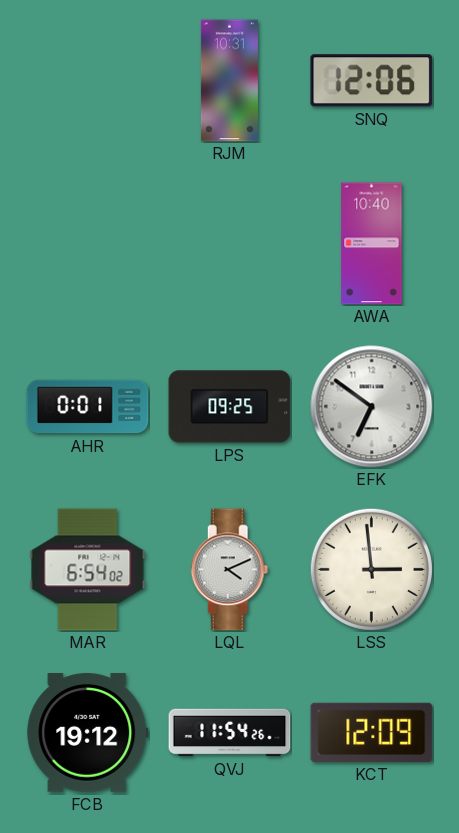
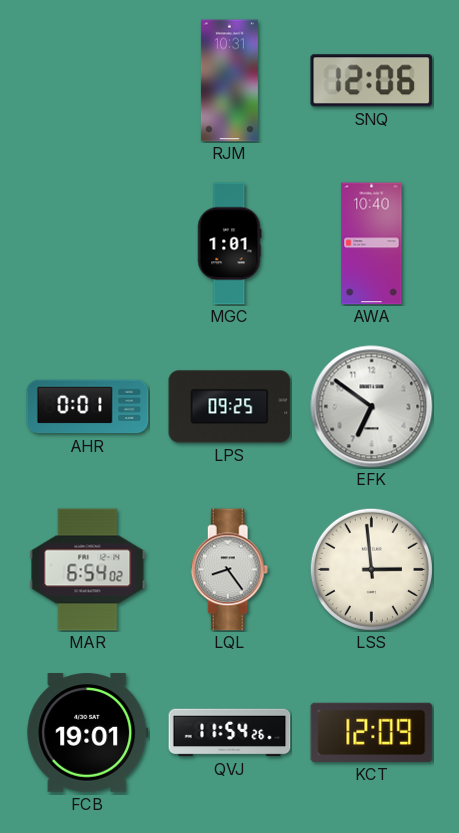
MGC: none -> 1:01 (229, 244)
LQL: 4:11 -> 8:24 (230, 570)
FCB: 19:12 -> 19:01 (88, 733)
